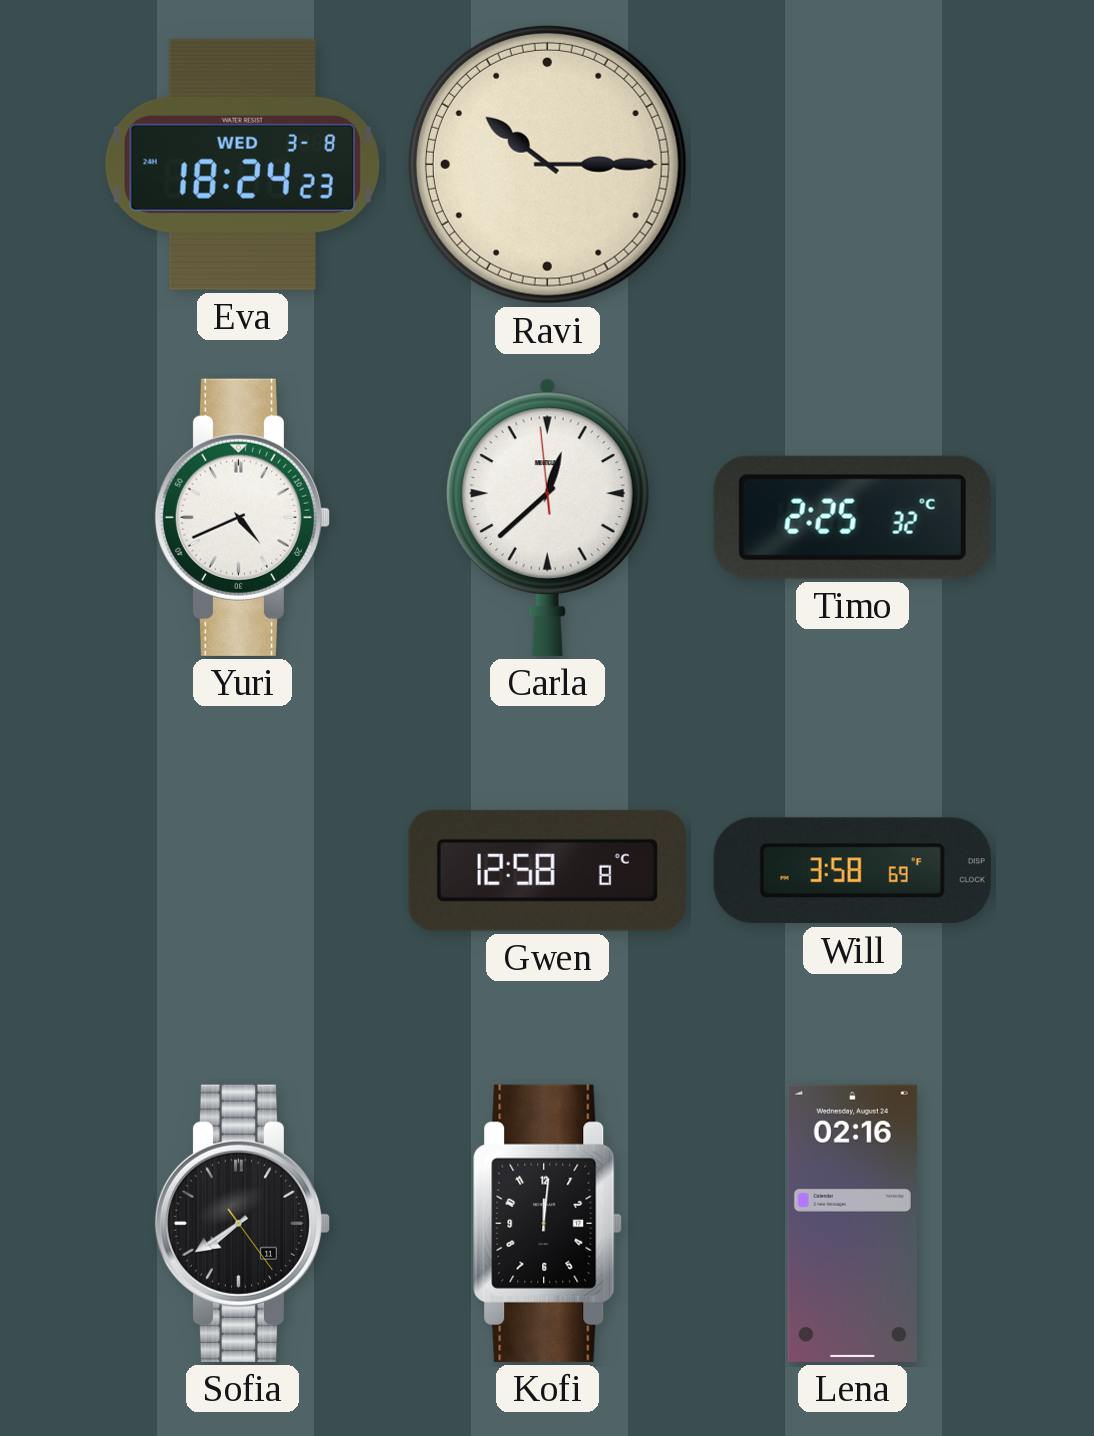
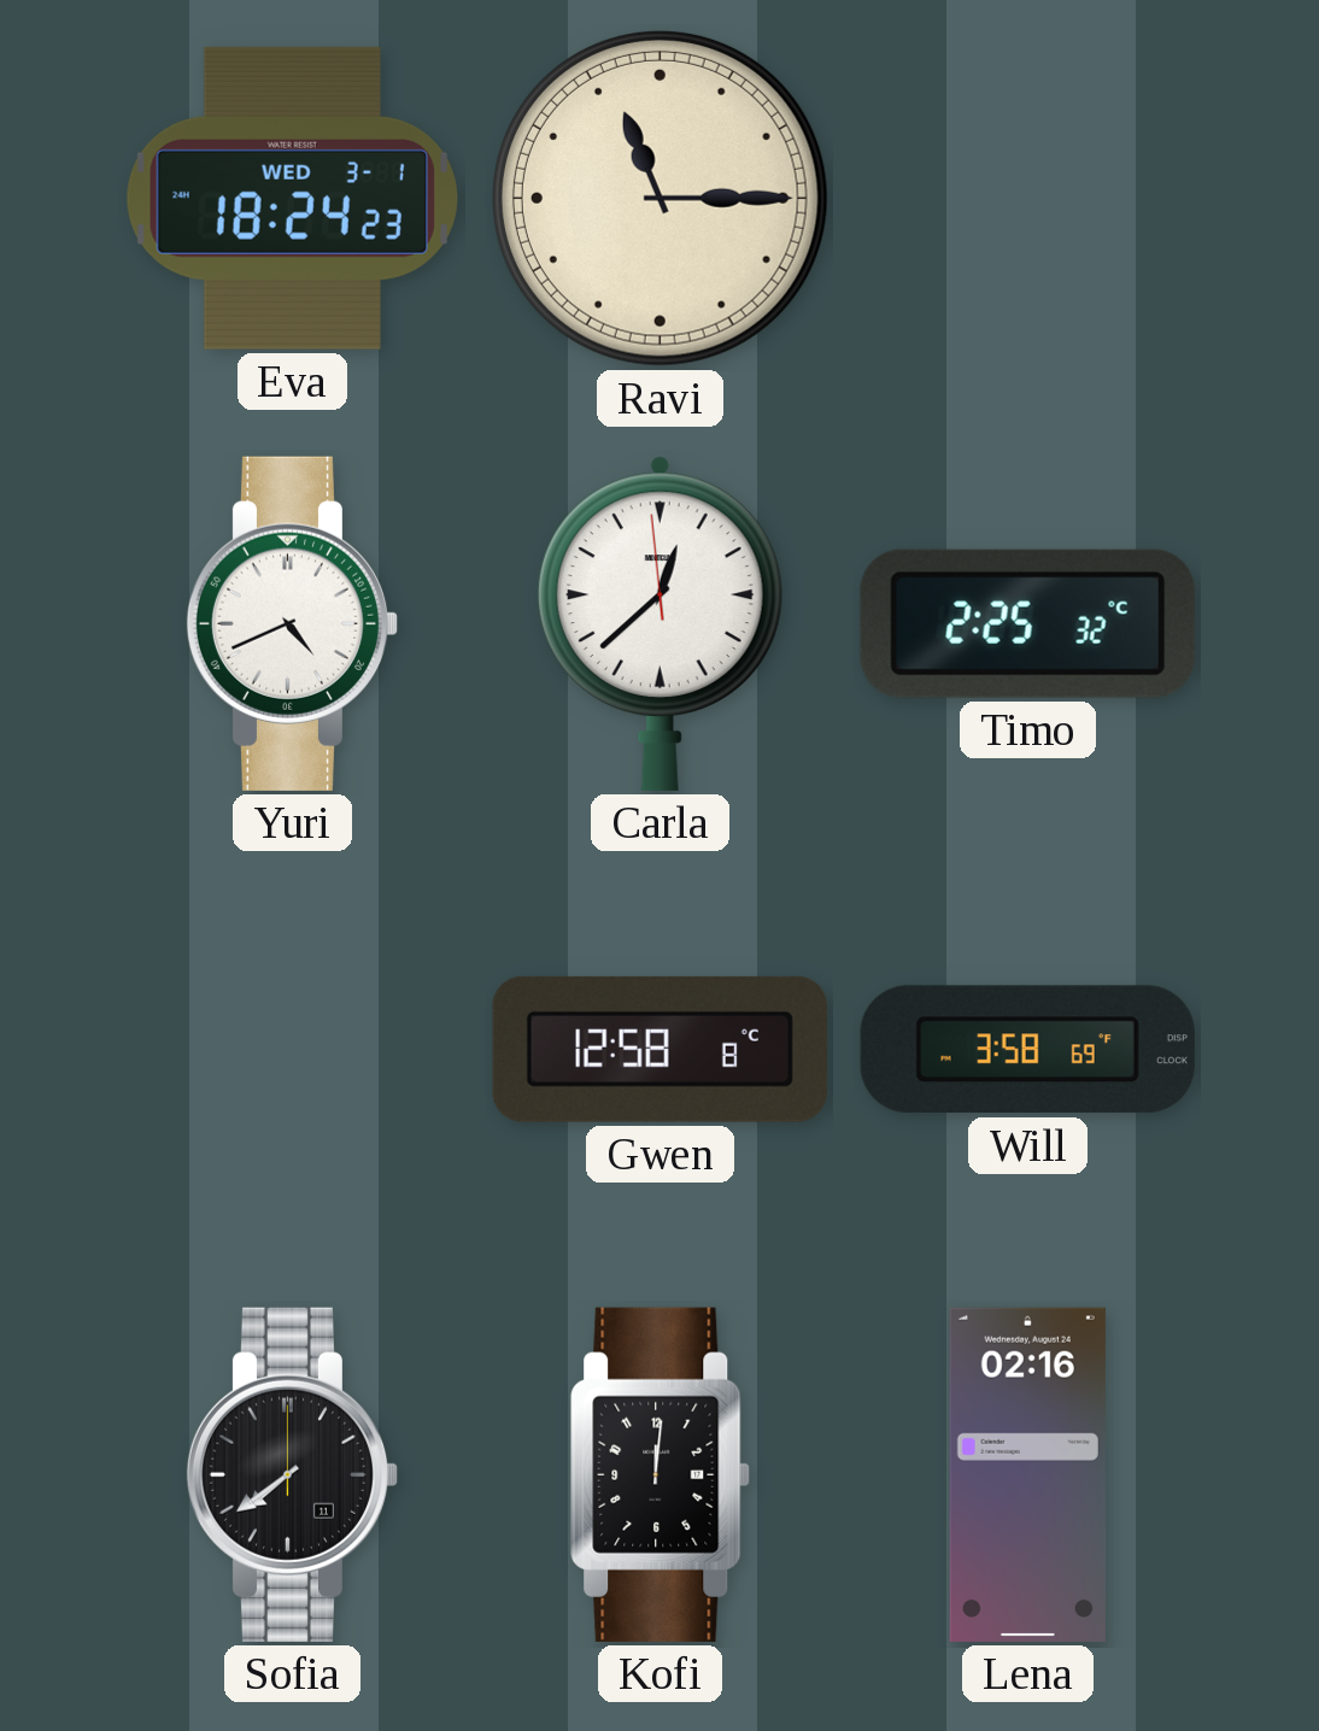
Eva date: WED 3-8 -> WED 3-1 (292, 198)
Ravi: 10:15 -> 11:15 (659, 198)
Sofia: 7:39:24 -> 7:39:00 (293, 1474)
